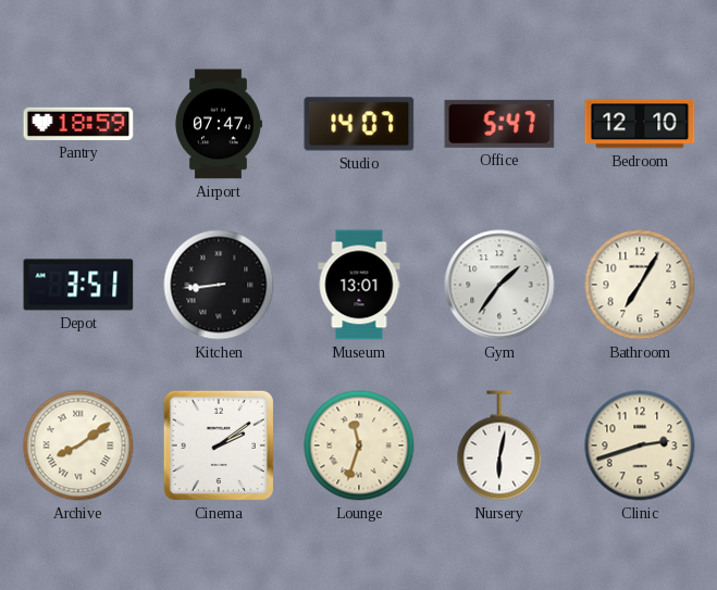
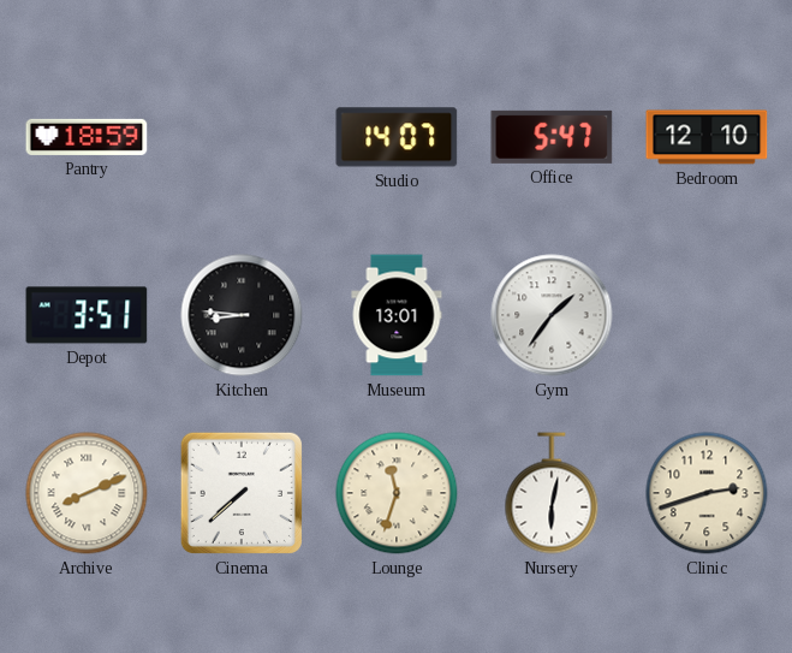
Airport: 07:47 -> none (218, 124)
Kitchen: 8:44 -> 8:46 (242, 315)
Bathroom: 7:05 -> none (640, 285)
Archive: 8:09 -> 8:11 (87, 493)
Cinema: 2:09 -> 7:38 (242, 493)
